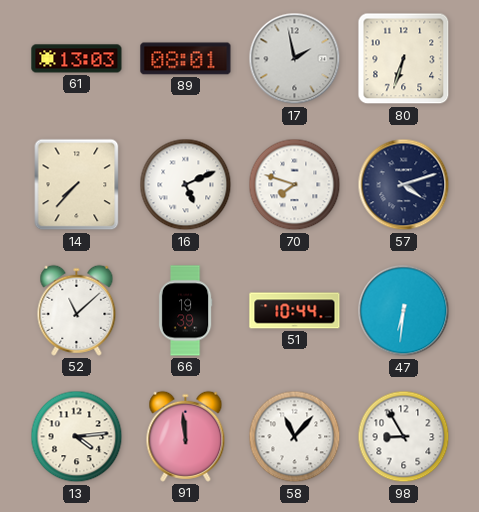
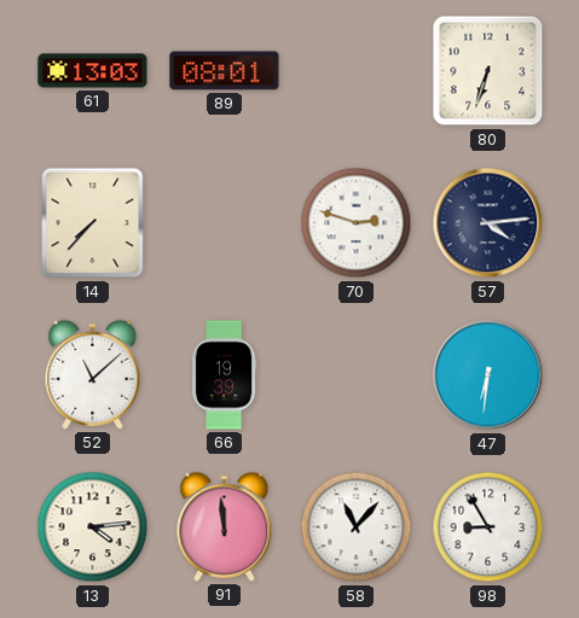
17: 1:58 -> none (295, 59)
16: 5:11 -> none (186, 185)
70: 7:48 -> 2:48 (357, 223)
57: 4:12 -> 4:14 (488, 223)
51: 10:44 -> none (295, 311)
